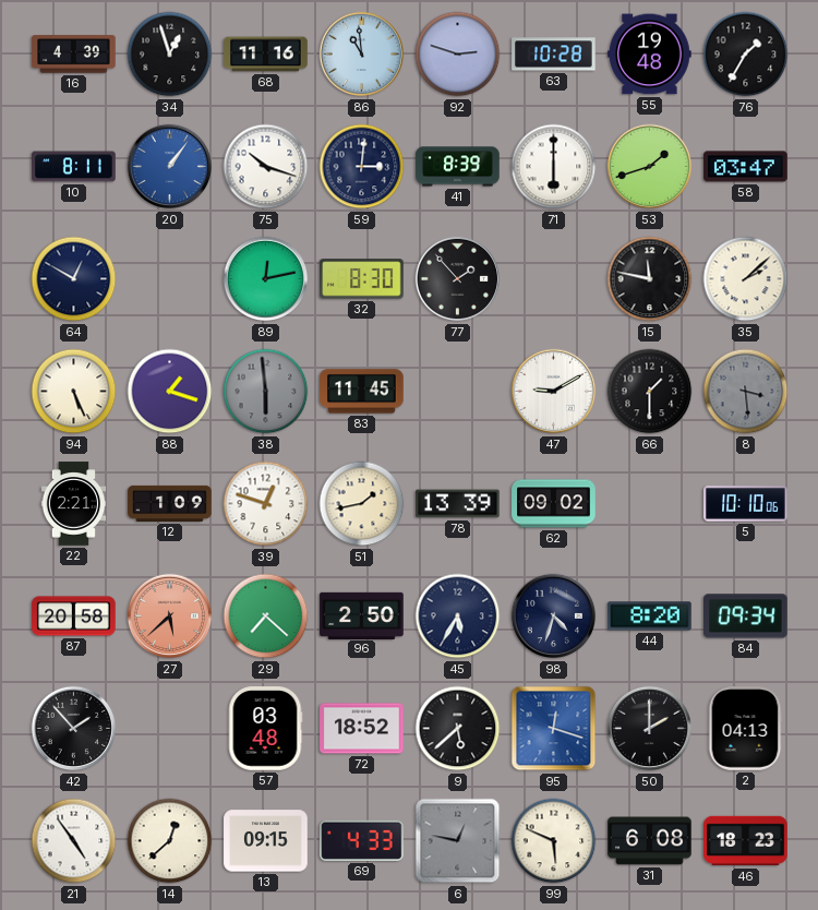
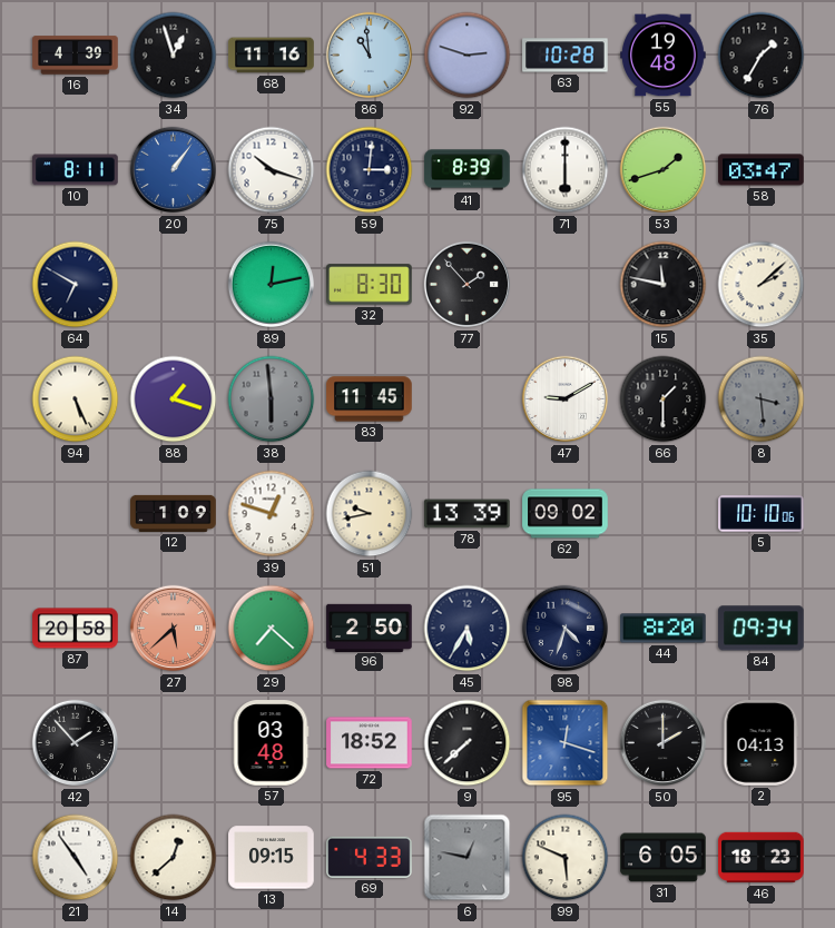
64: 12:50 -> 6:50 (76, 285)
22: 2:21 -> none (74, 504)
51: 1:43 -> 9:43 (370, 514)
9: 5:38 -> 7:38 (468, 743)
31: 6:08 -> 6:05 (664, 858)
